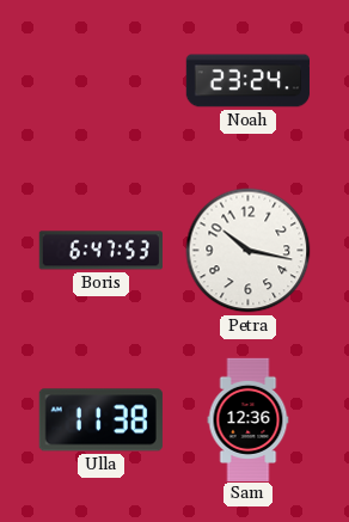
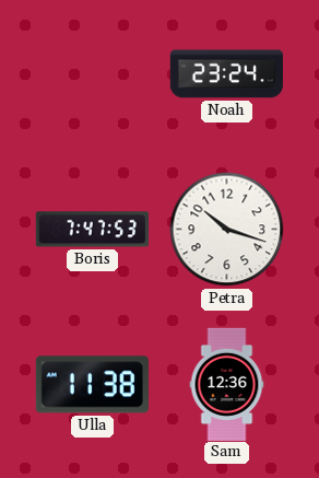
Boris: 6:47 -> 7:47 (92, 230)
Petra: 10:17 -> 10:18 (227, 230)
